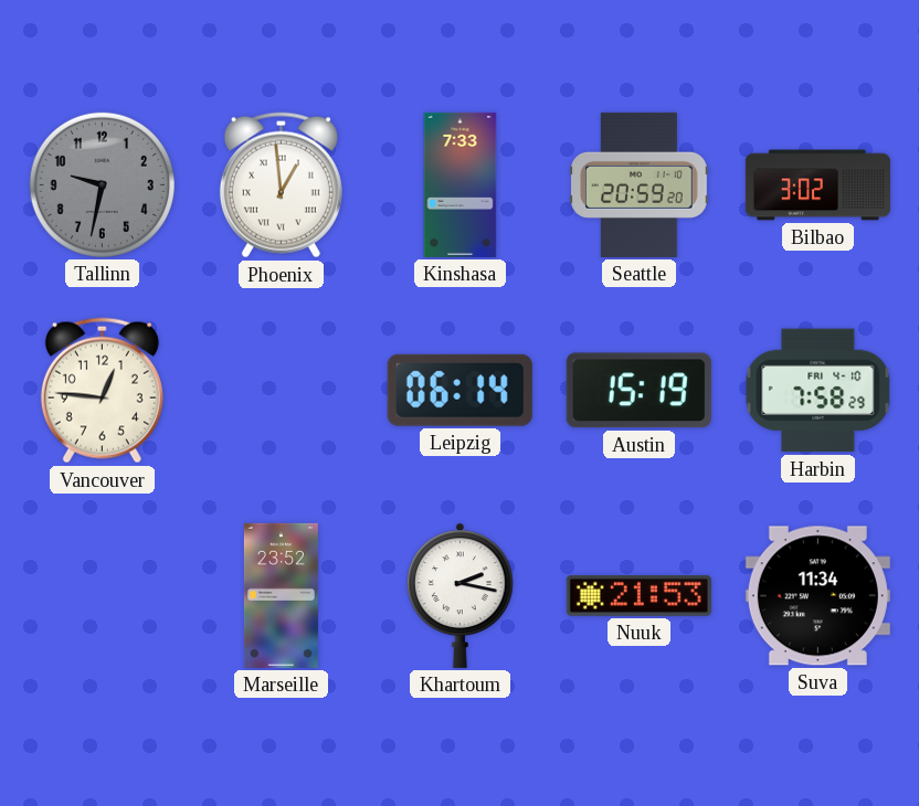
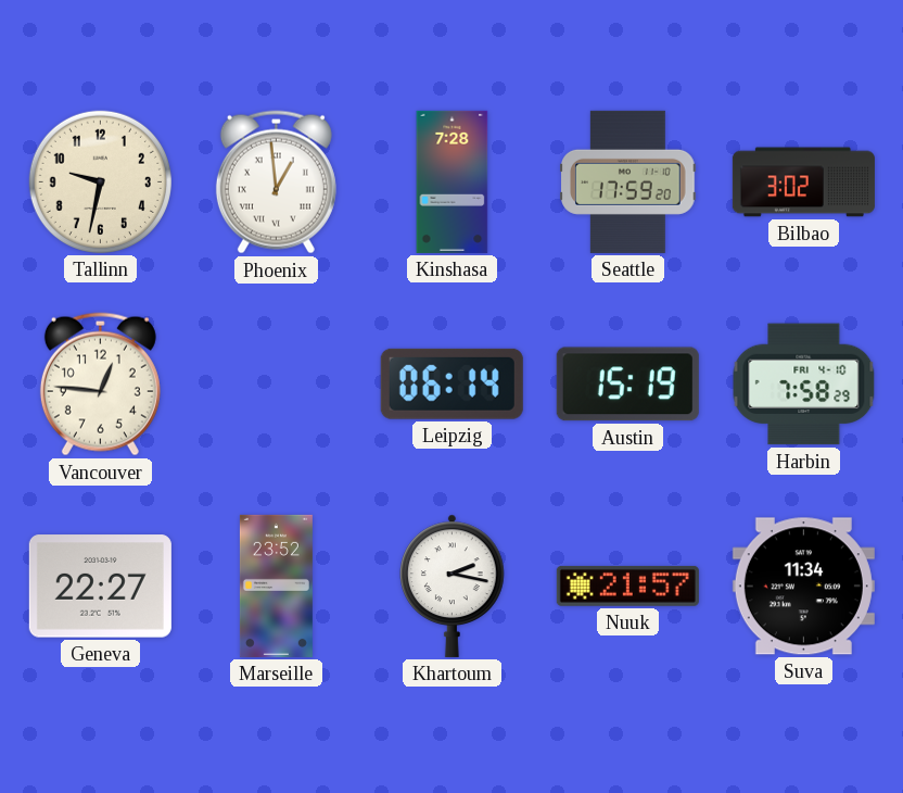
Tallinn dial: grey -> cream (100, 181)
Kinshasa: 7:33 -> 7:28 (453, 181)
Seattle: 20:59 -> 17:59 (628, 181)
Geneva: none -> 22:27 (100, 587)
Nuuk: 21:53 -> 21:57 (627, 586)
